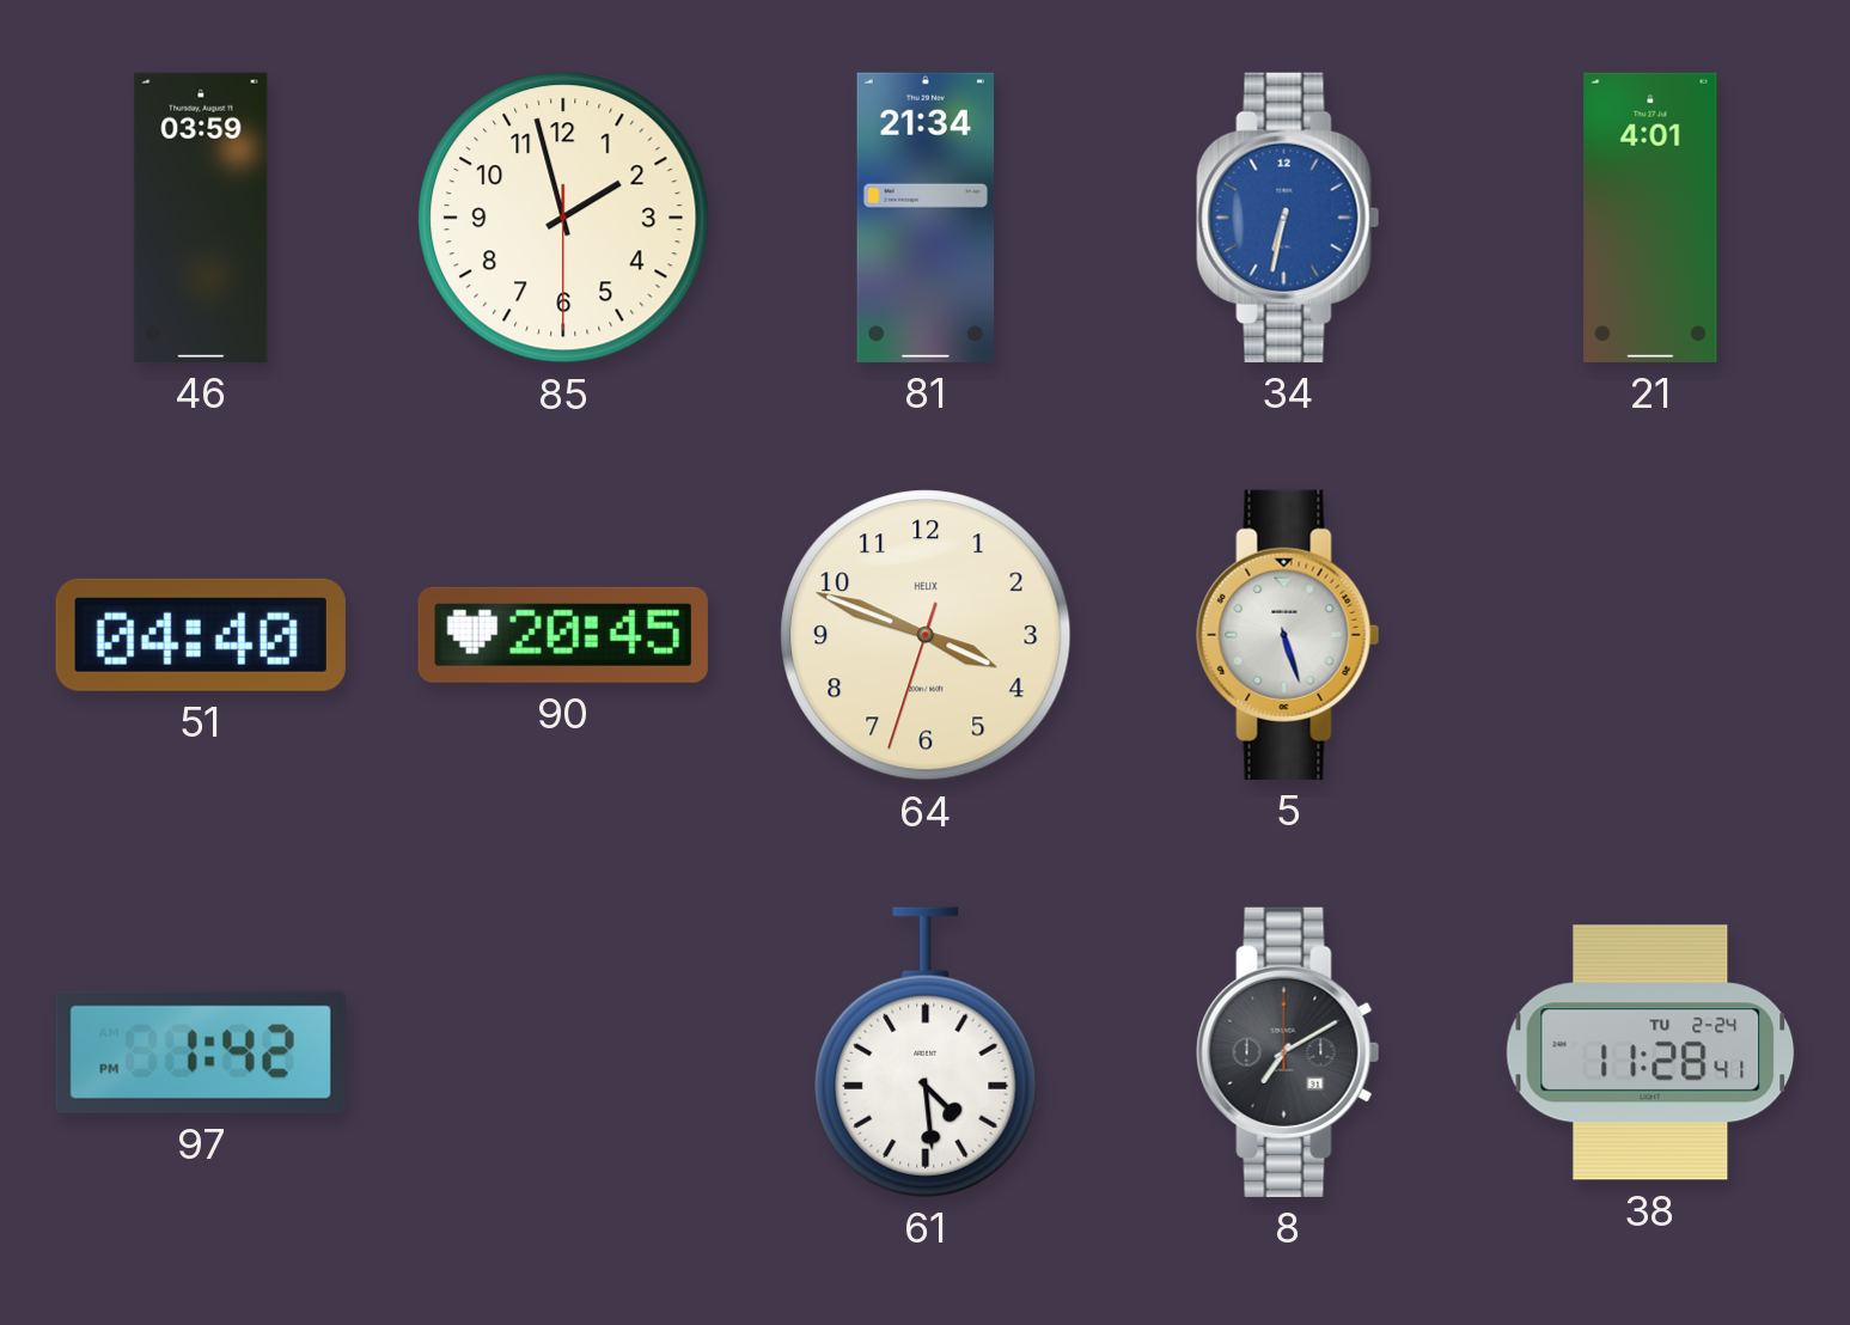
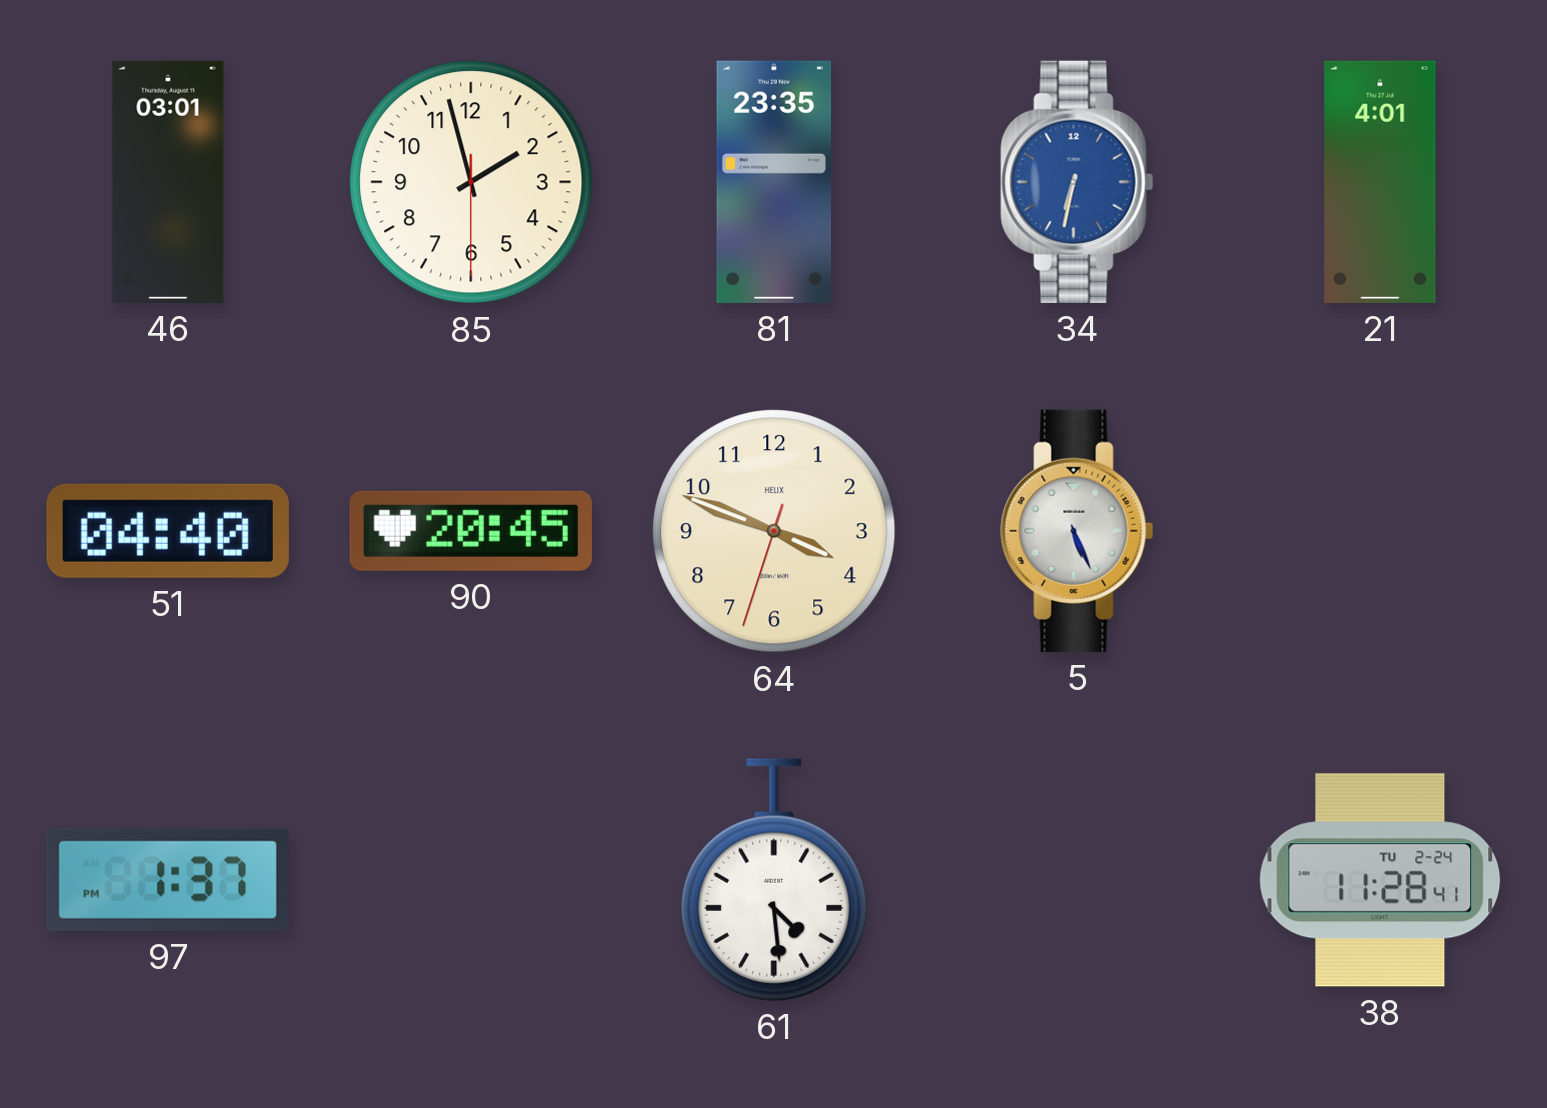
46: 03:59 -> 03:01 (168, 182)
81: 21:34 -> 23:35 (774, 182)
5: 5:27 -> 5:26 (1077, 531)
97: 1:42 -> 1:37 (168, 880)
8: 7:10 -> none (1288, 1052)
